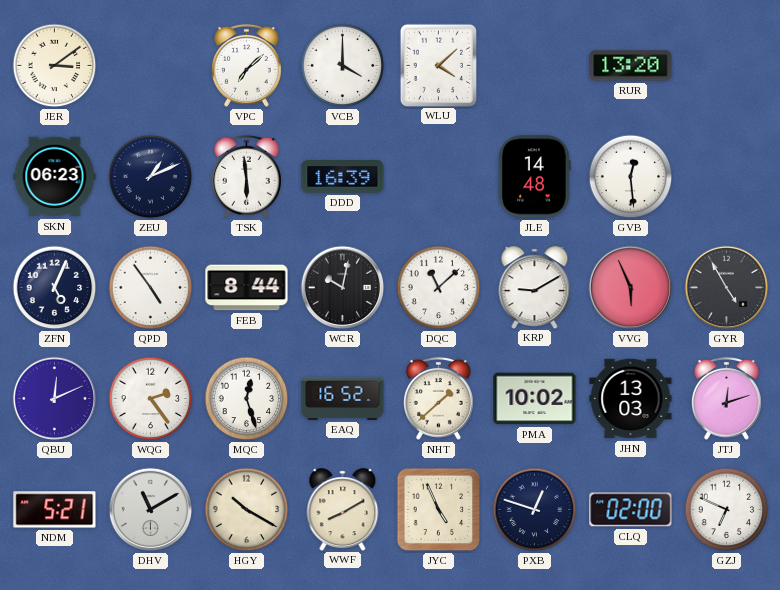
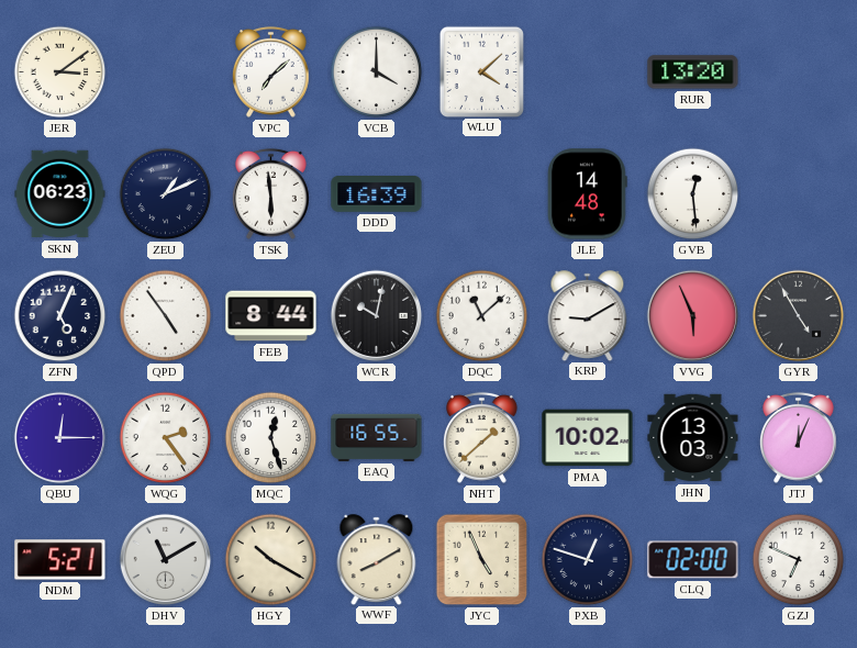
QBU: 12:11 -> 12:15 (60, 438)
EAQ: 16:52 -> 16:55 (377, 437)
JTJ: 12:12 -> 12:04 (798, 437)
